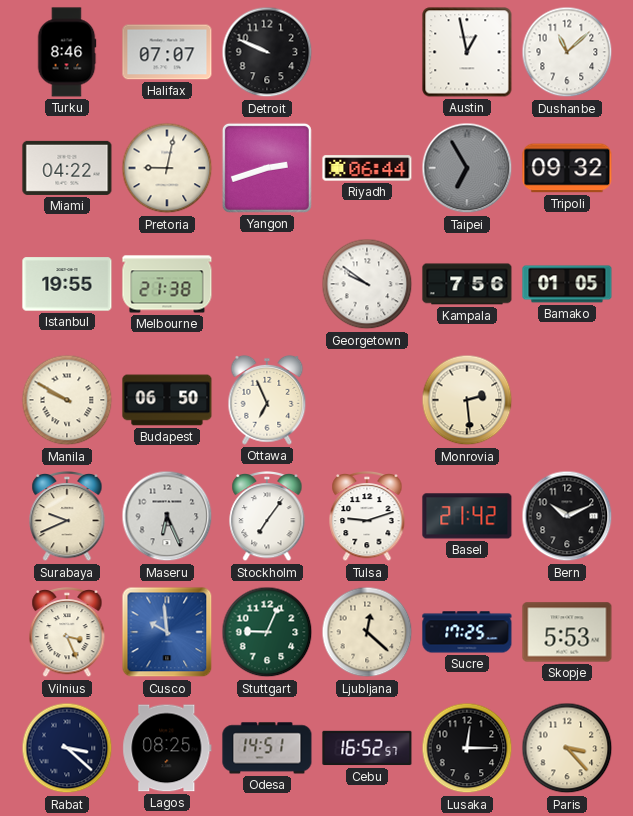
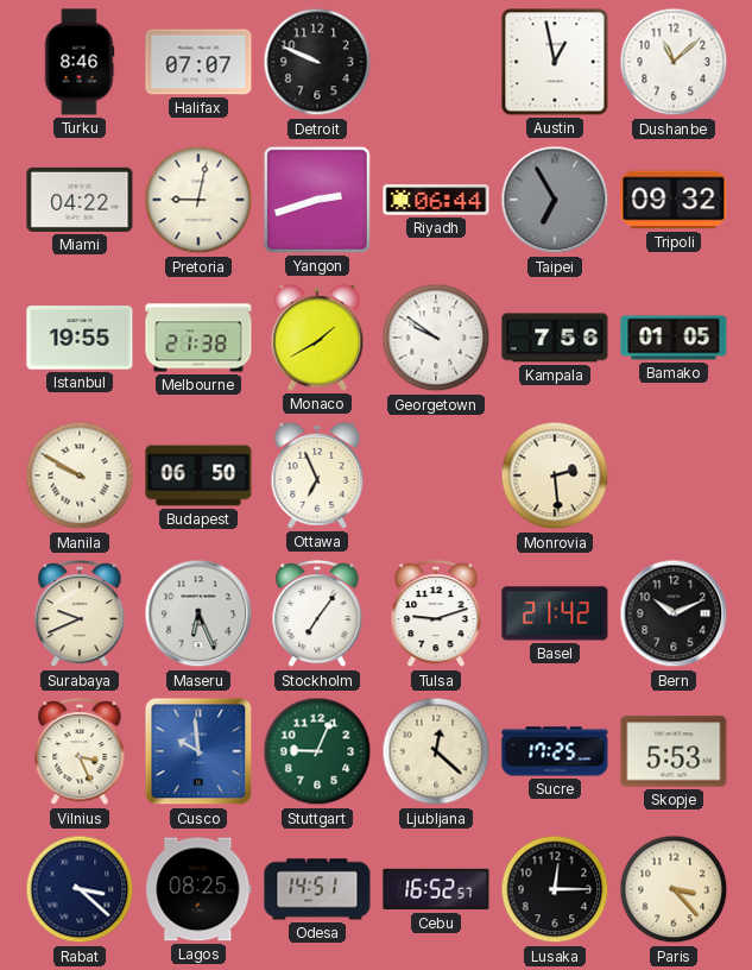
Monaco: none -> 1:40 (317, 338)
